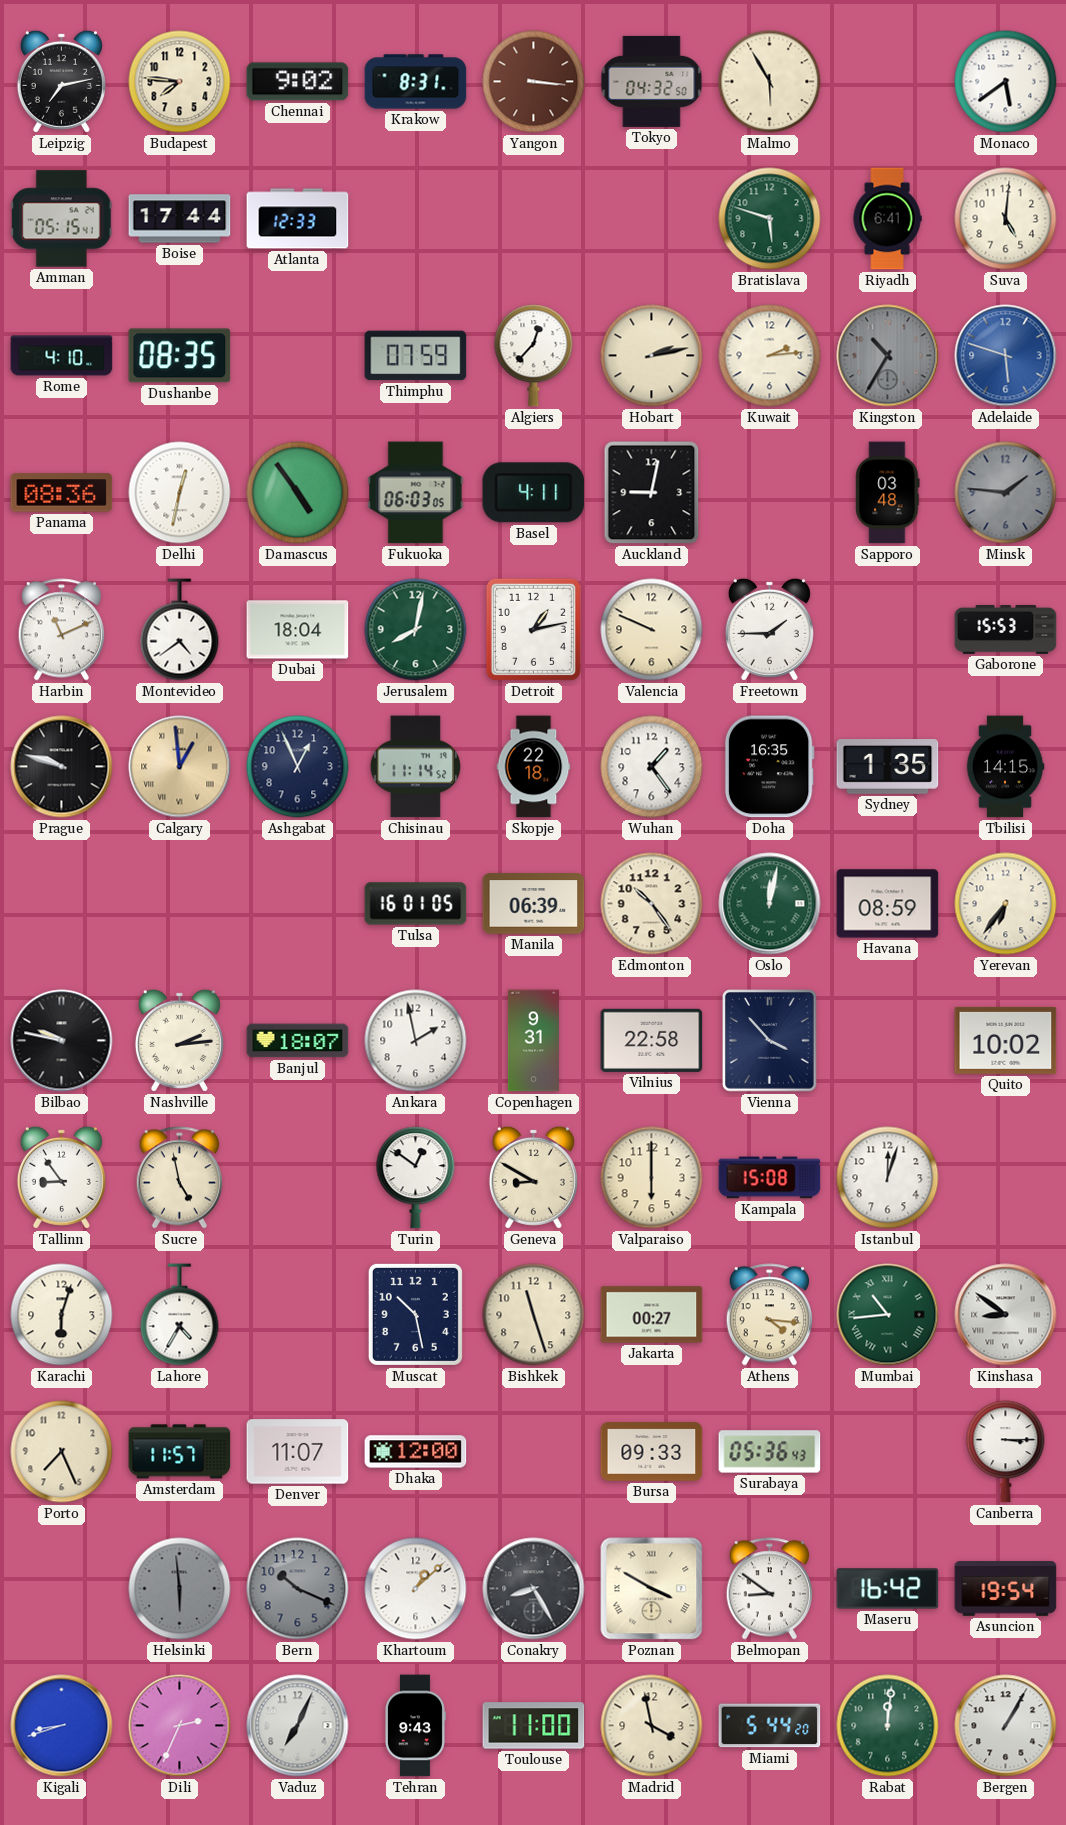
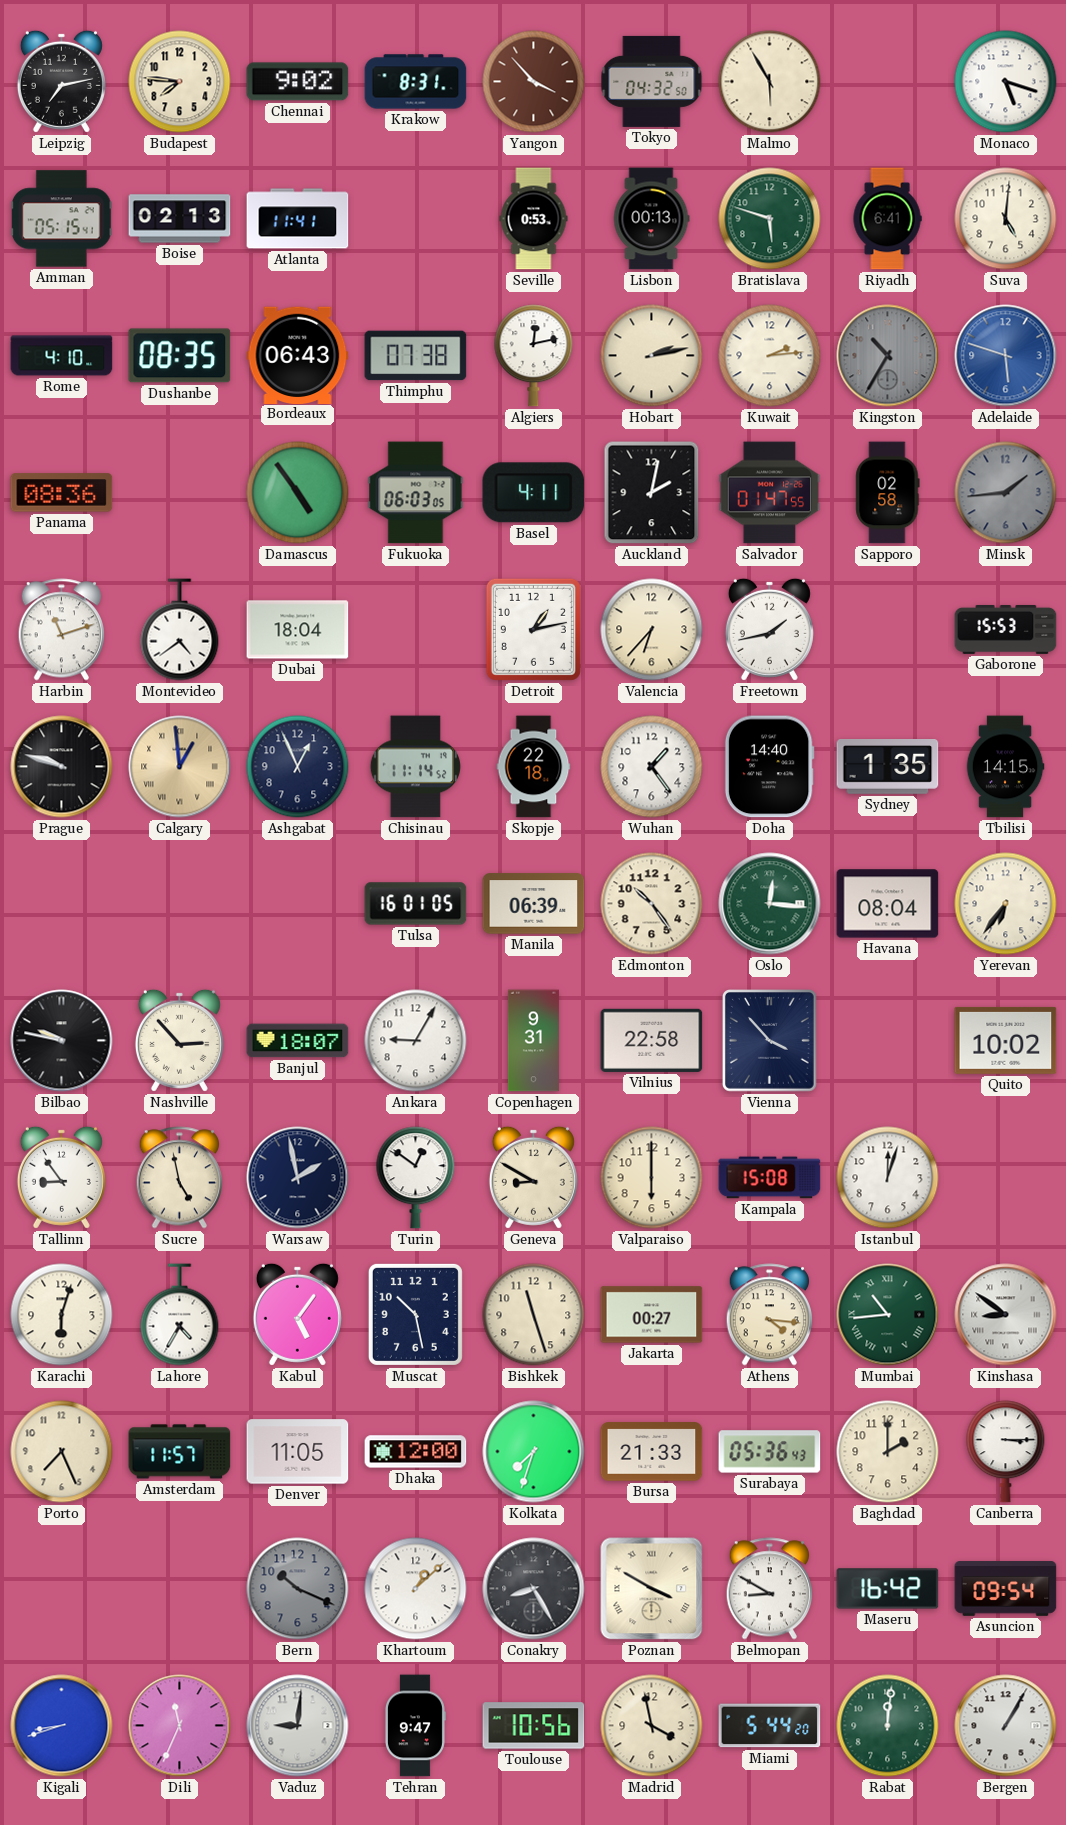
Yangon: 3:16 -> 3:53 (534, 82)
Monaco: 5:39 -> 5:18 (1006, 82)
Boise: 17:44 -> 02:13 (180, 219)
Atlanta: 12:33 -> 11:41 (298, 219)
Seville: none -> 0:53 (534, 219)
Lisbon: none -> 00:13 (651, 219)
Bordeaux: none -> 06:43 (298, 355)
Thimphu: 07:59 -> 07:38 (416, 356)
Algiers: 12:37 -> 12:13 (534, 356)
Delhi: 12:32 -> none (180, 493)
Auckland: 9:02 -> 2:02 (652, 493)
Salvador: none -> 01:47 (770, 493)
Sapporo: 03:48 -> 02:58 (888, 493)
Minsk: 1:46 -> 1:44 (1006, 493)
Harbin: 11:11 -> 11:12 (61, 630)
Jerusalem: 8:02 -> none (416, 630)
Valencia: 9:49 -> 6:37 (652, 630)
Freetown: 1:45 -> 1:43 (769, 629)
Doha: 16:35 -> 14:40 (769, 767)
Oslo: 12:02 -> 12:16 (770, 904)
Havana: 08:59 -> 08:04 (888, 904)
Nashville: 2:14 -> 2:53 (179, 1040)
Ankara: 1:58 -> 9:05 (416, 1041)
Warsaw: none -> 1:58 (298, 1178)
Kabul: none -> 5:06 (297, 1314)
Denver: 11:07 -> 11:05 (298, 1452)
Kolkata: none -> 7:33 (534, 1452)
Bursa: 09:33 -> 21:33 (652, 1452)
Baghdad: none -> 2:00 (888, 1452)
Helsinki: 5:59 -> none (180, 1589)
Belmopan: 8:51 -> 8:50 (769, 1589)
Asuncion: 19:54 -> 09:54 (1006, 1589)
Dili: 2:34 -> 11:34 (180, 1726)
Vaduz: 7:04 -> 9:01 (298, 1726)
Tehran: 9:43 -> 9:47 (415, 1726)
Toulouse: 11:00 -> 10:56 (534, 1726)
